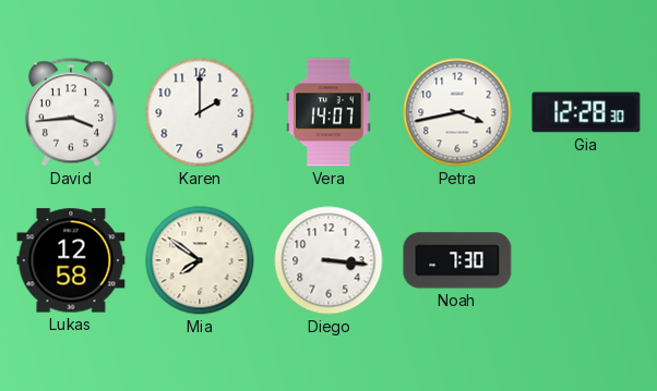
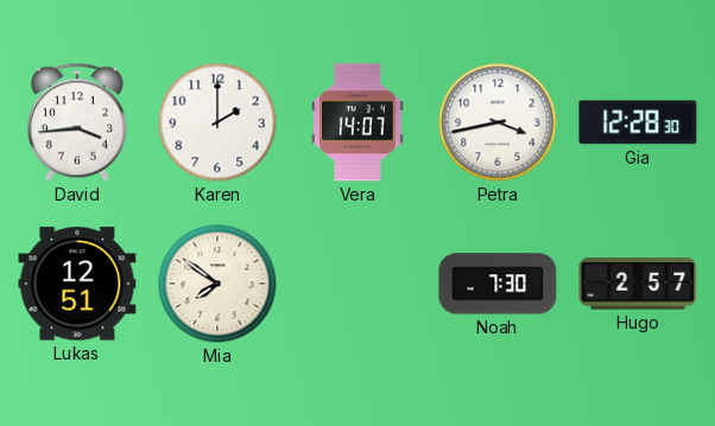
Lukas: 12:58 -> 12:51 (77, 284)
Diego: 3:16 -> none (329, 260)
Hugo: none -> 2:57 (638, 284)
